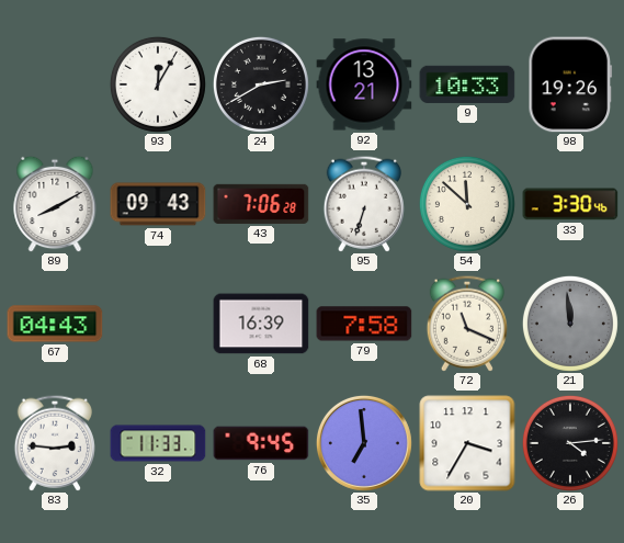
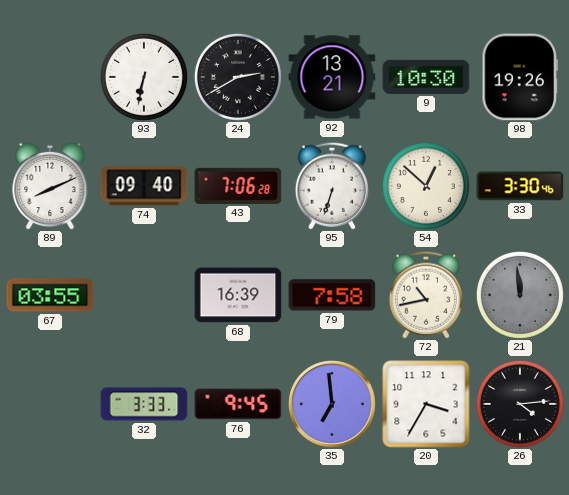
93: 12:05 -> 6:32 (144, 77)
9: 10:33 -> 10:30 (426, 77)
89: 8:10 -> 8:11 (50, 186)
74: 09:43 -> 09:40 (144, 186)
54: 11:52 -> 12:52 (426, 186)
67: 04:43 -> 03:55 (50, 295)
72: 11:19 -> 10:43 (425, 295)
83: 2:46 -> none (54, 443)
32: 11:33 -> 3:33 (144, 404)
